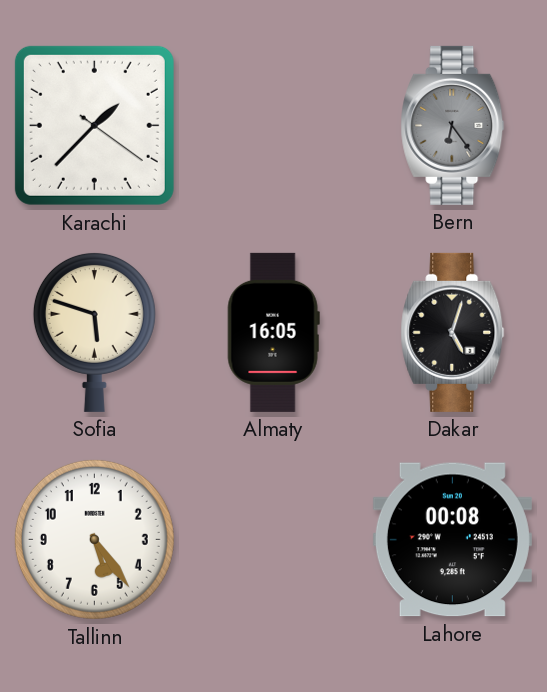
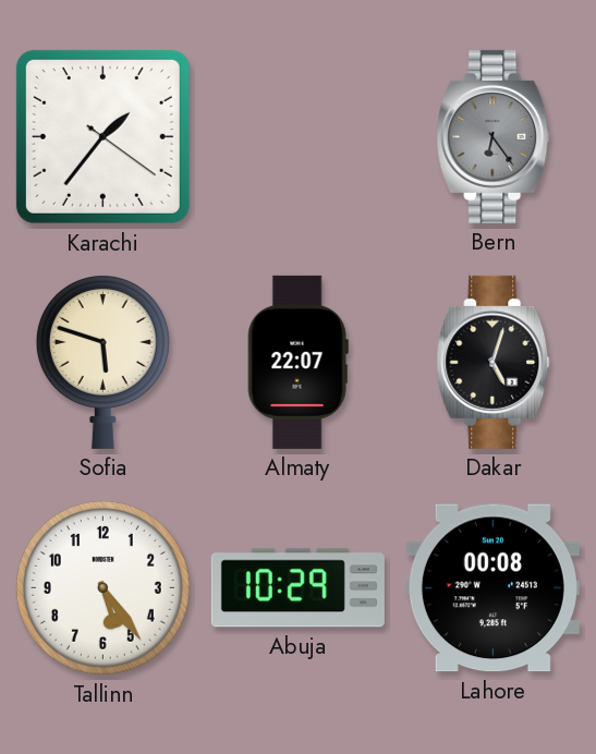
Karachi: 1:37 -> 1:36 (102, 136)
Almaty: 16:05 -> 22:07 (297, 362)
Abuja: none -> 10:29 (297, 588)
